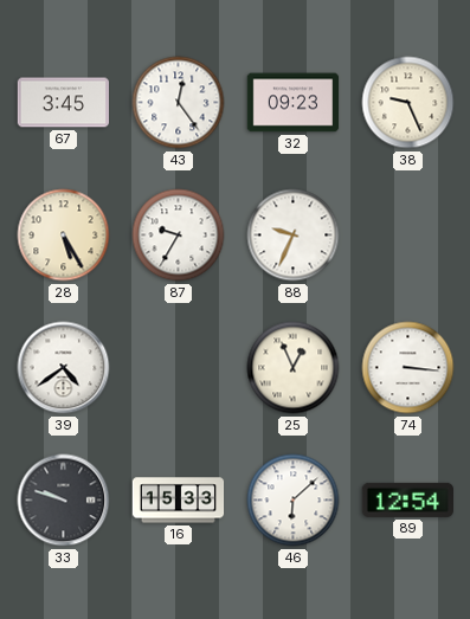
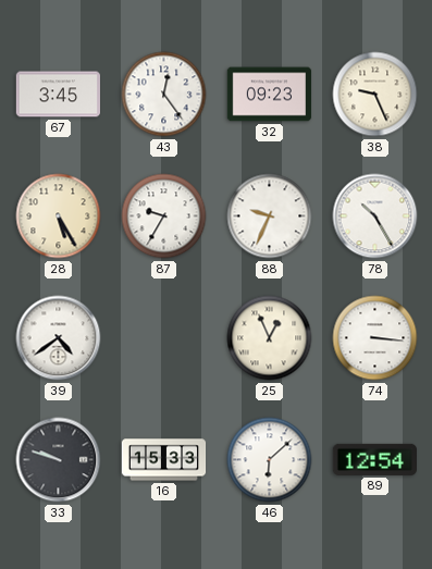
78: none -> 10:25 (375, 217)
